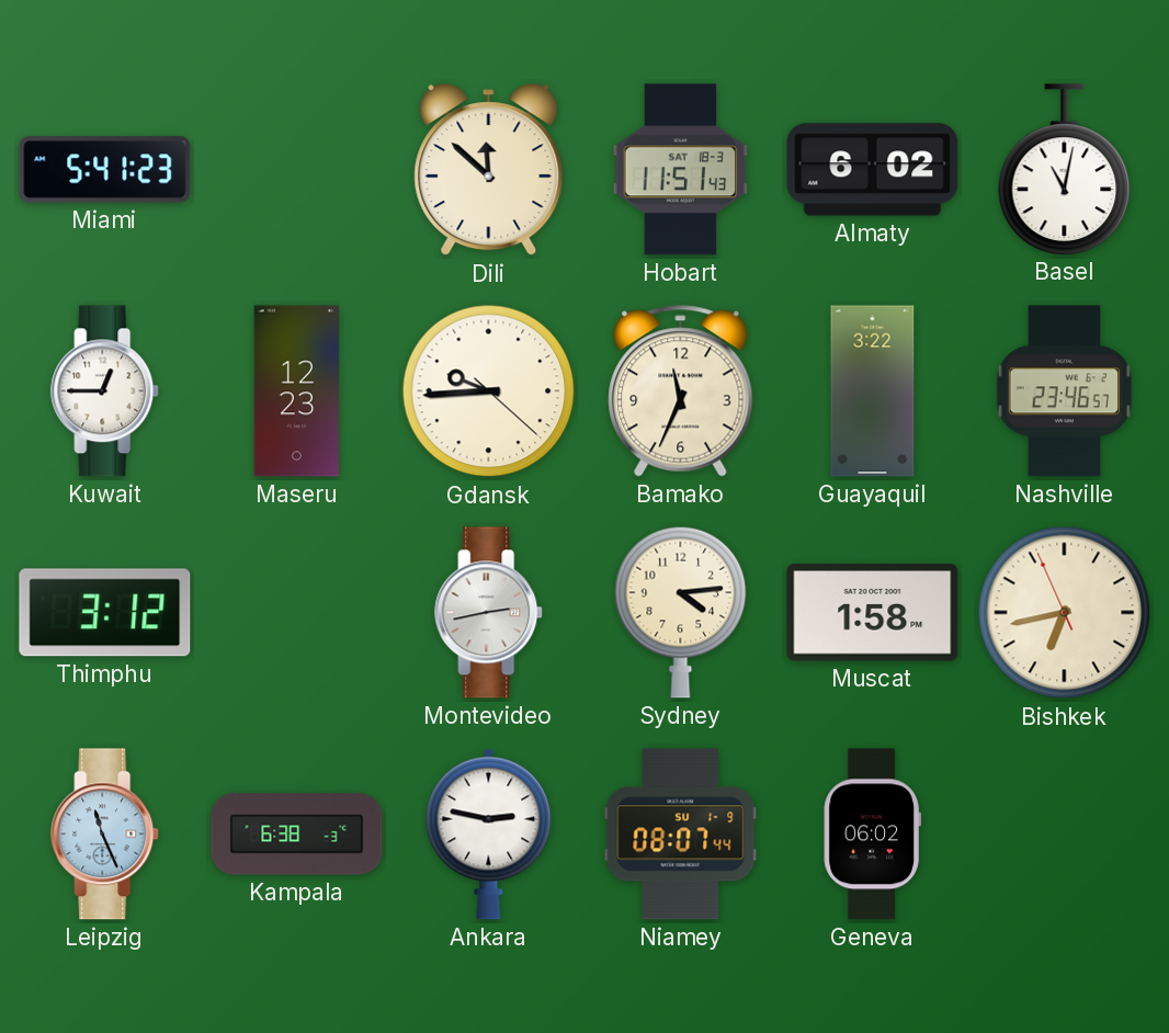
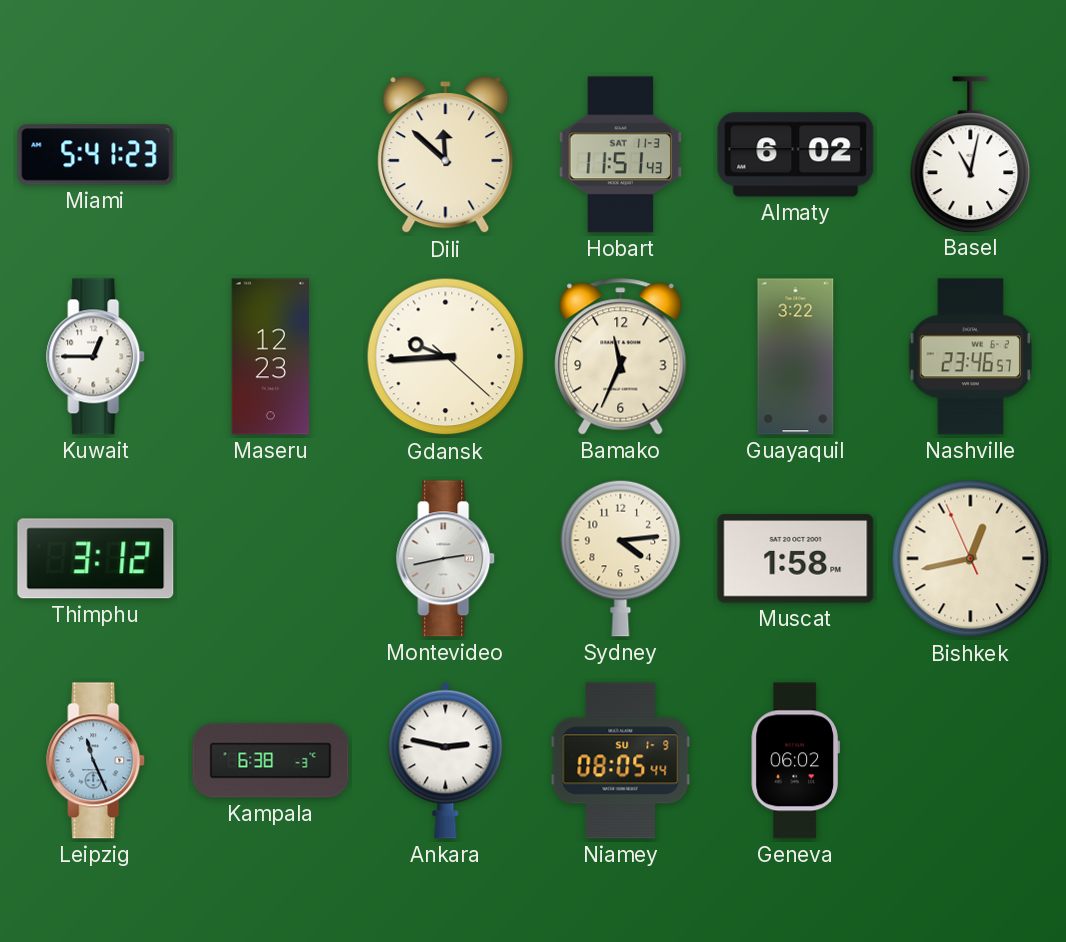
Hobart date: SAT 18-3 -> SAT 11-3 (621, 155)
Bishkek: 6:42 -> 12:42 (971, 559)
Niamey: 08:07 -> 08:05 (621, 761)
